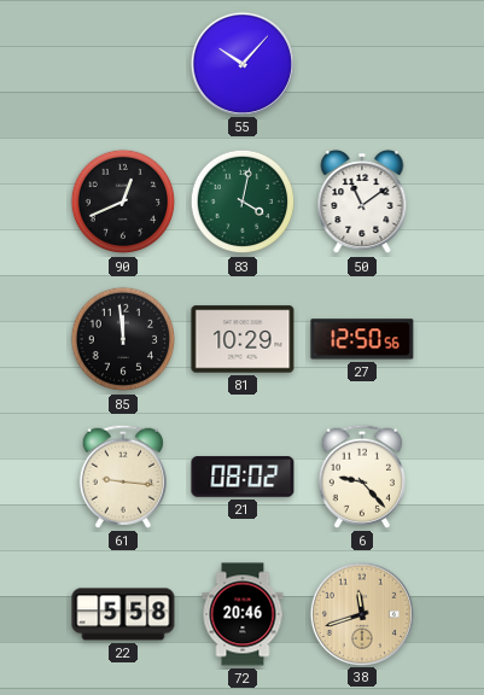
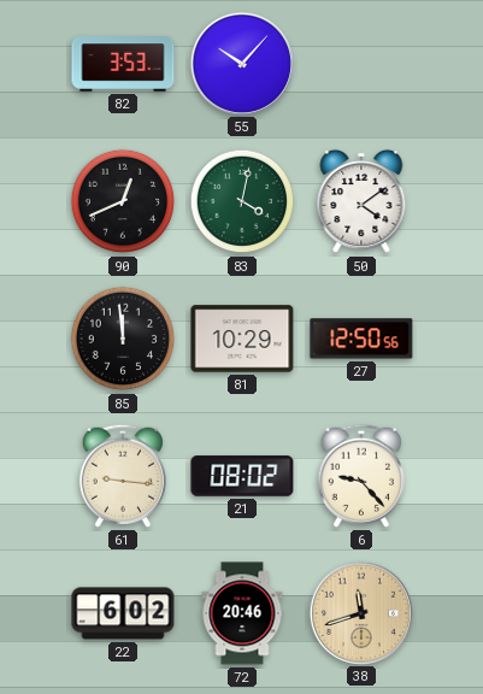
82: none -> 3:53 (123, 64)
50: 11:09 -> 4:09 (361, 201)
22: 5:58 -> 6:02 (123, 613)
